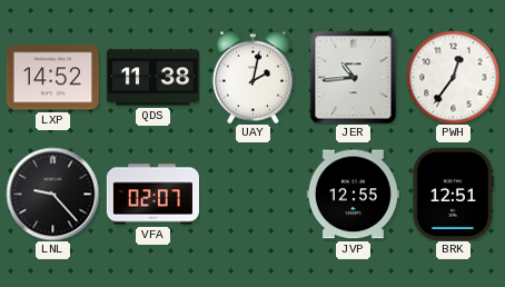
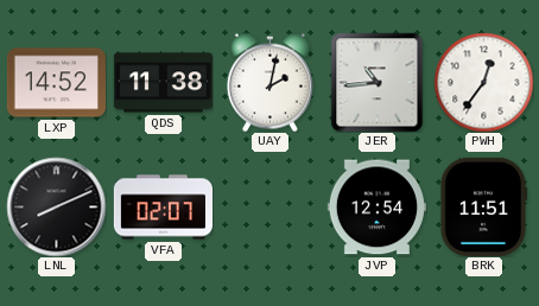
LNL: 9:23 -> 8:11 (56, 206)
JVP: 12:55 -> 12:54 (376, 208)
BRK: 12:51 -> 11:51 (483, 206)
